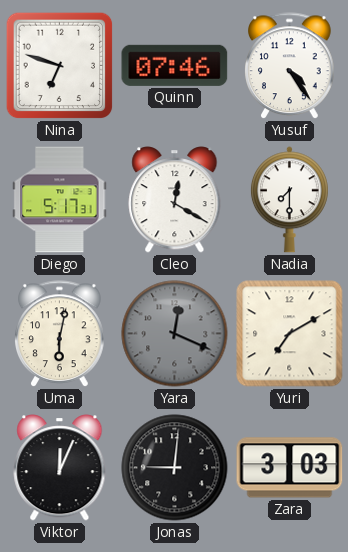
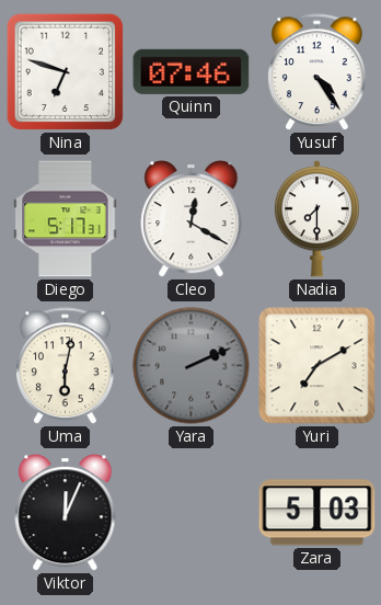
Yara: 12:19 -> 2:11 (192, 366)
Jonas: 9:01 -> none (175, 468)
Zara: 3:03 -> 5:03 (317, 513)
